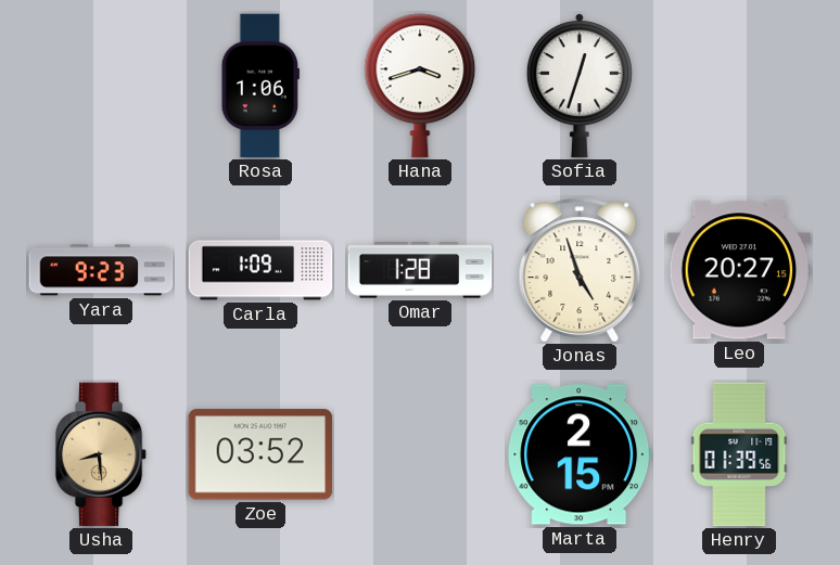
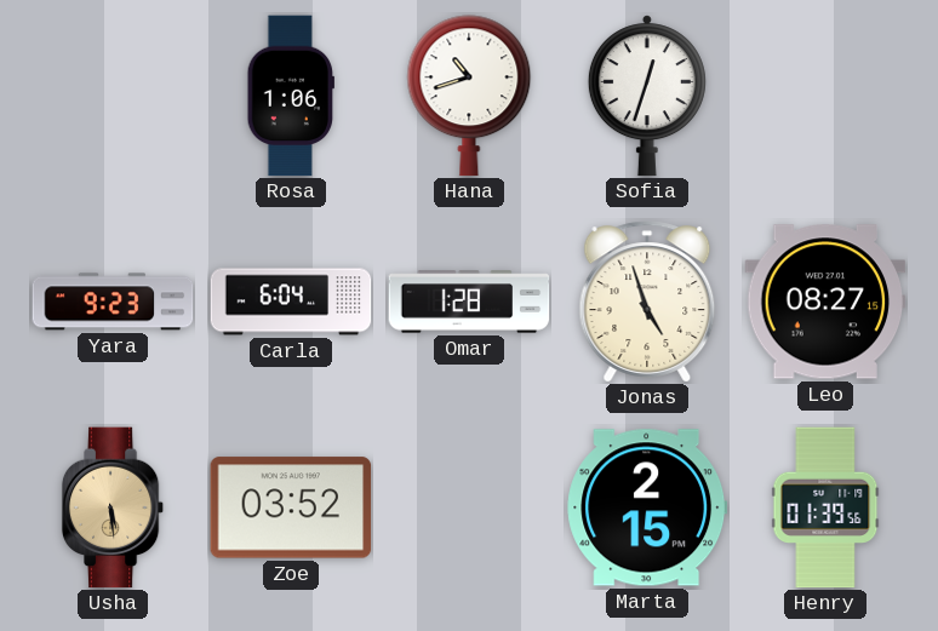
Hana: 3:42 -> 10:42 (469, 96)
Carla: 1:09 -> 6:04 (291, 302)
Leo: 20:27 -> 08:27 (825, 302)
Usha: 8:29 -> 5:29 (113, 507)
